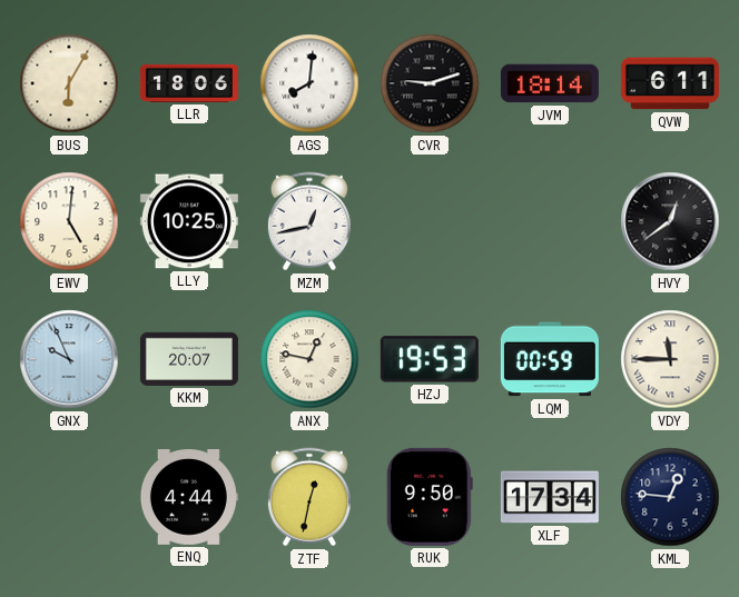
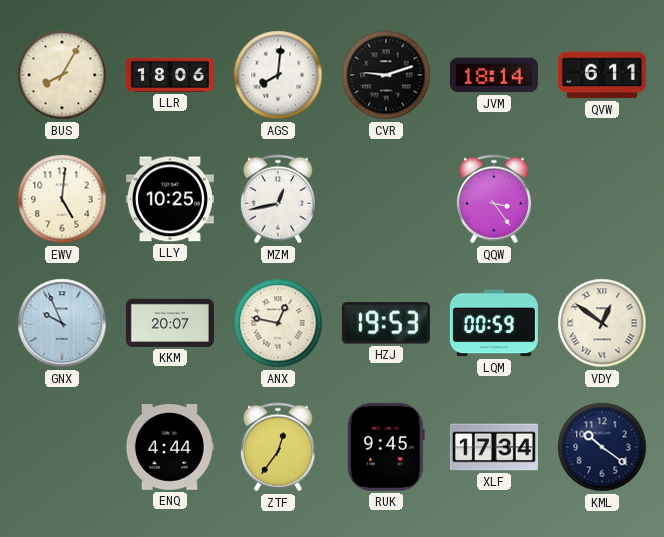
BUS: 6:05 -> 8:05 (62, 75)
QQW: none -> 3:24 (494, 199)
HVY: 12:39 -> none (670, 221)
VDY: 11:45 -> 12:51 (602, 323)
ZTF: 12:32 -> 12:36 (278, 447)
RUK: 9:50 -> 9:45 (386, 447)
KML: 12:46 -> 10:21 (602, 447)
